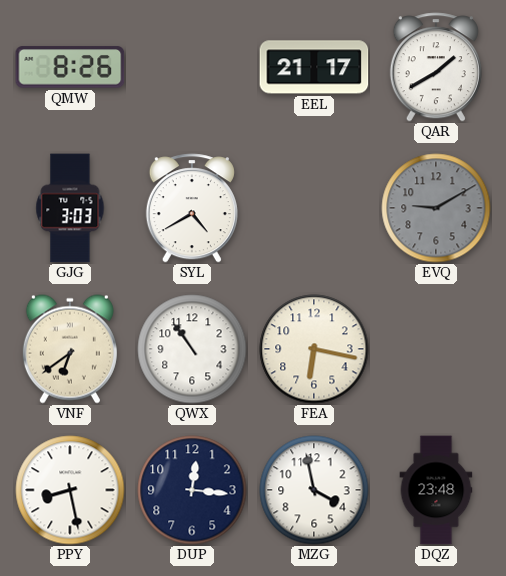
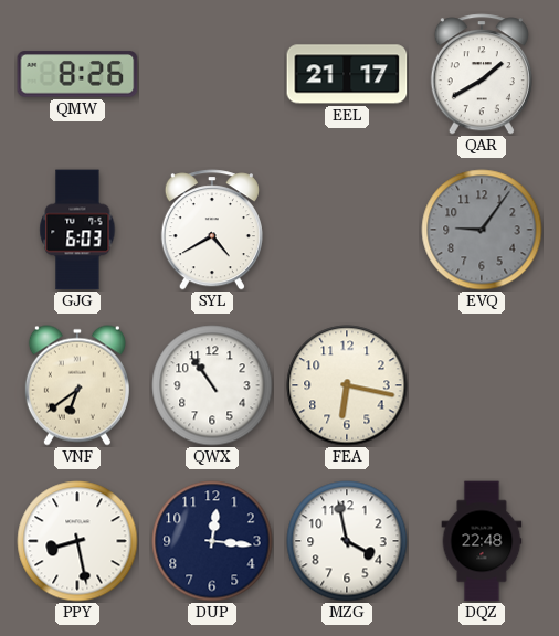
GJG: 3:03 -> 6:03 (77, 230)
EVQ: 9:10 -> 9:06 (482, 230)
DQZ: 23:48 -> 22:48 (482, 541)
